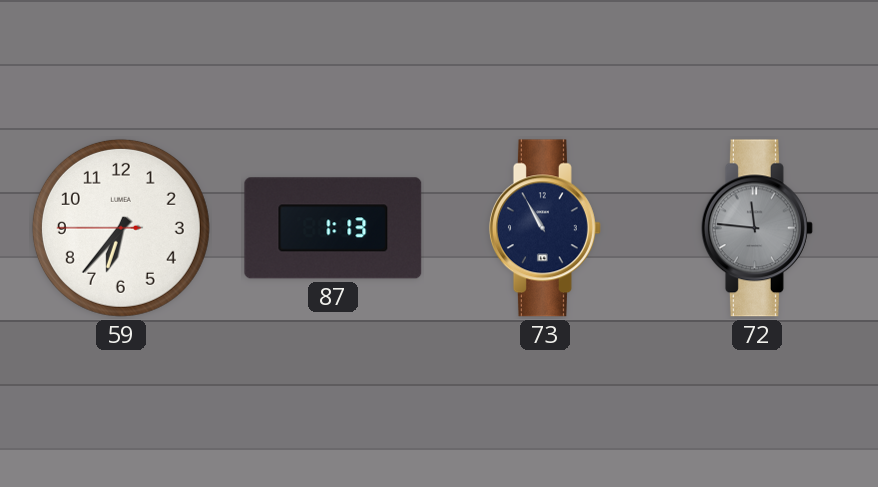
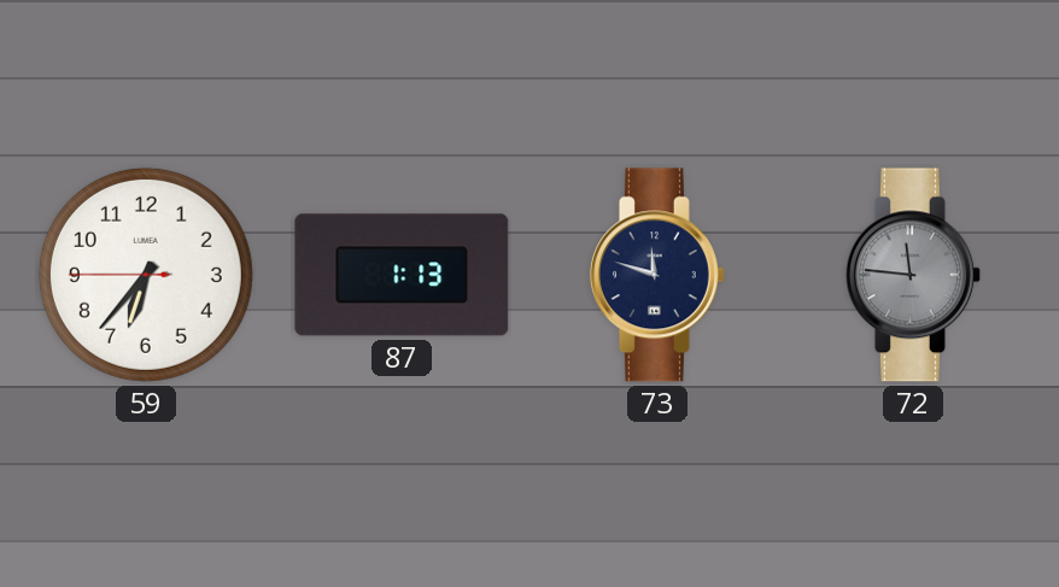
73: 10:55 -> 11:48 (657, 275)
